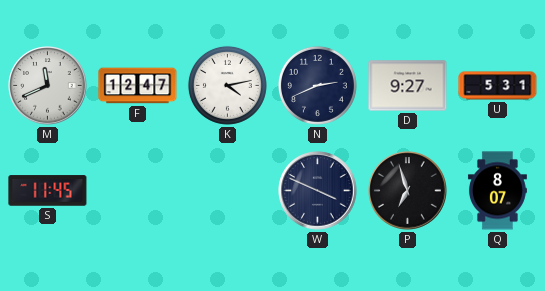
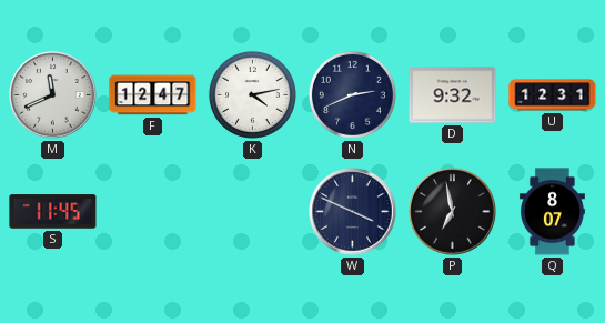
D: 9:27 -> 9:32 (453, 95)
U: 5:31 -> 12:31 (553, 95)
P: 6:57 -> 6:58 (453, 212)
